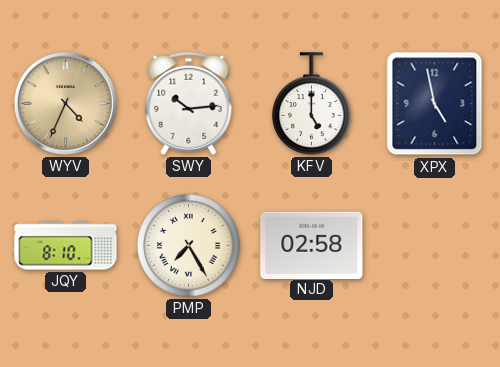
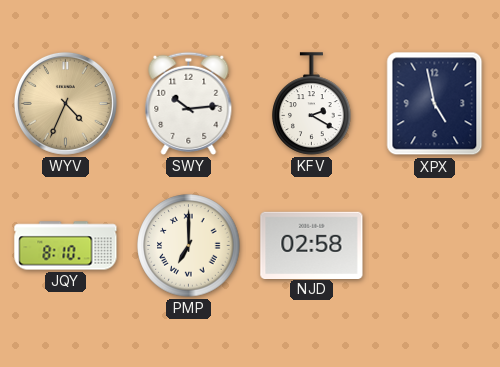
KFV: 5:00 -> 2:20 (312, 104)
PMP: 7:25 -> 7:00 (189, 246)
